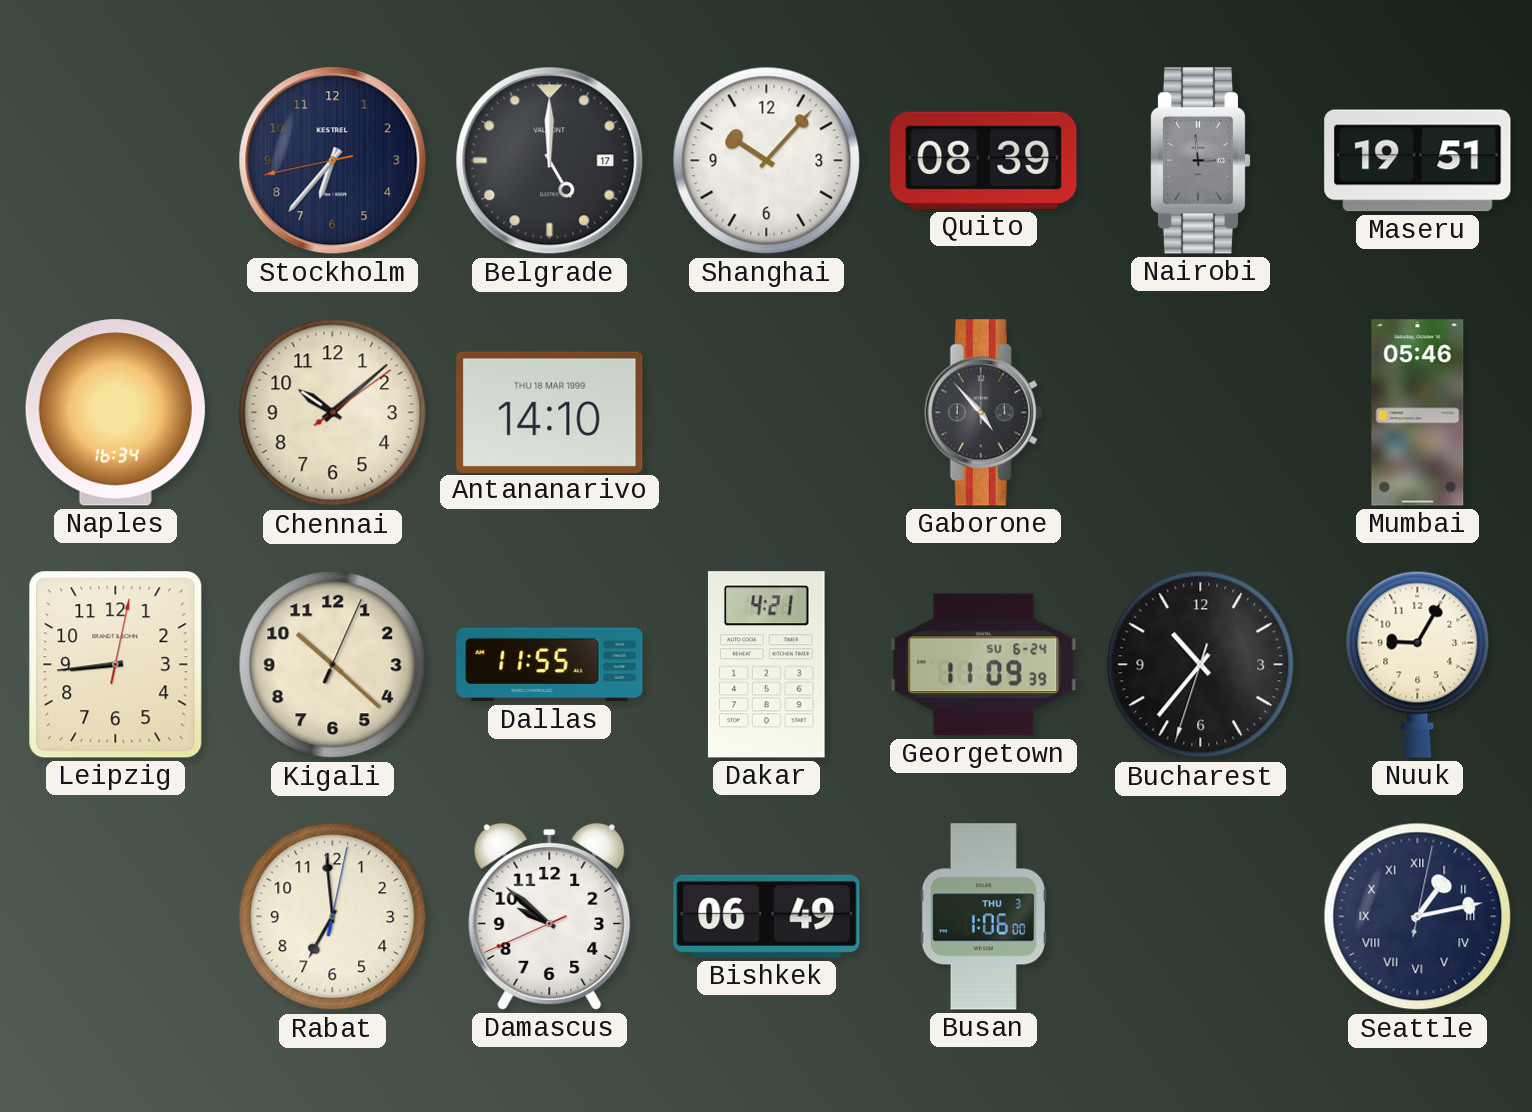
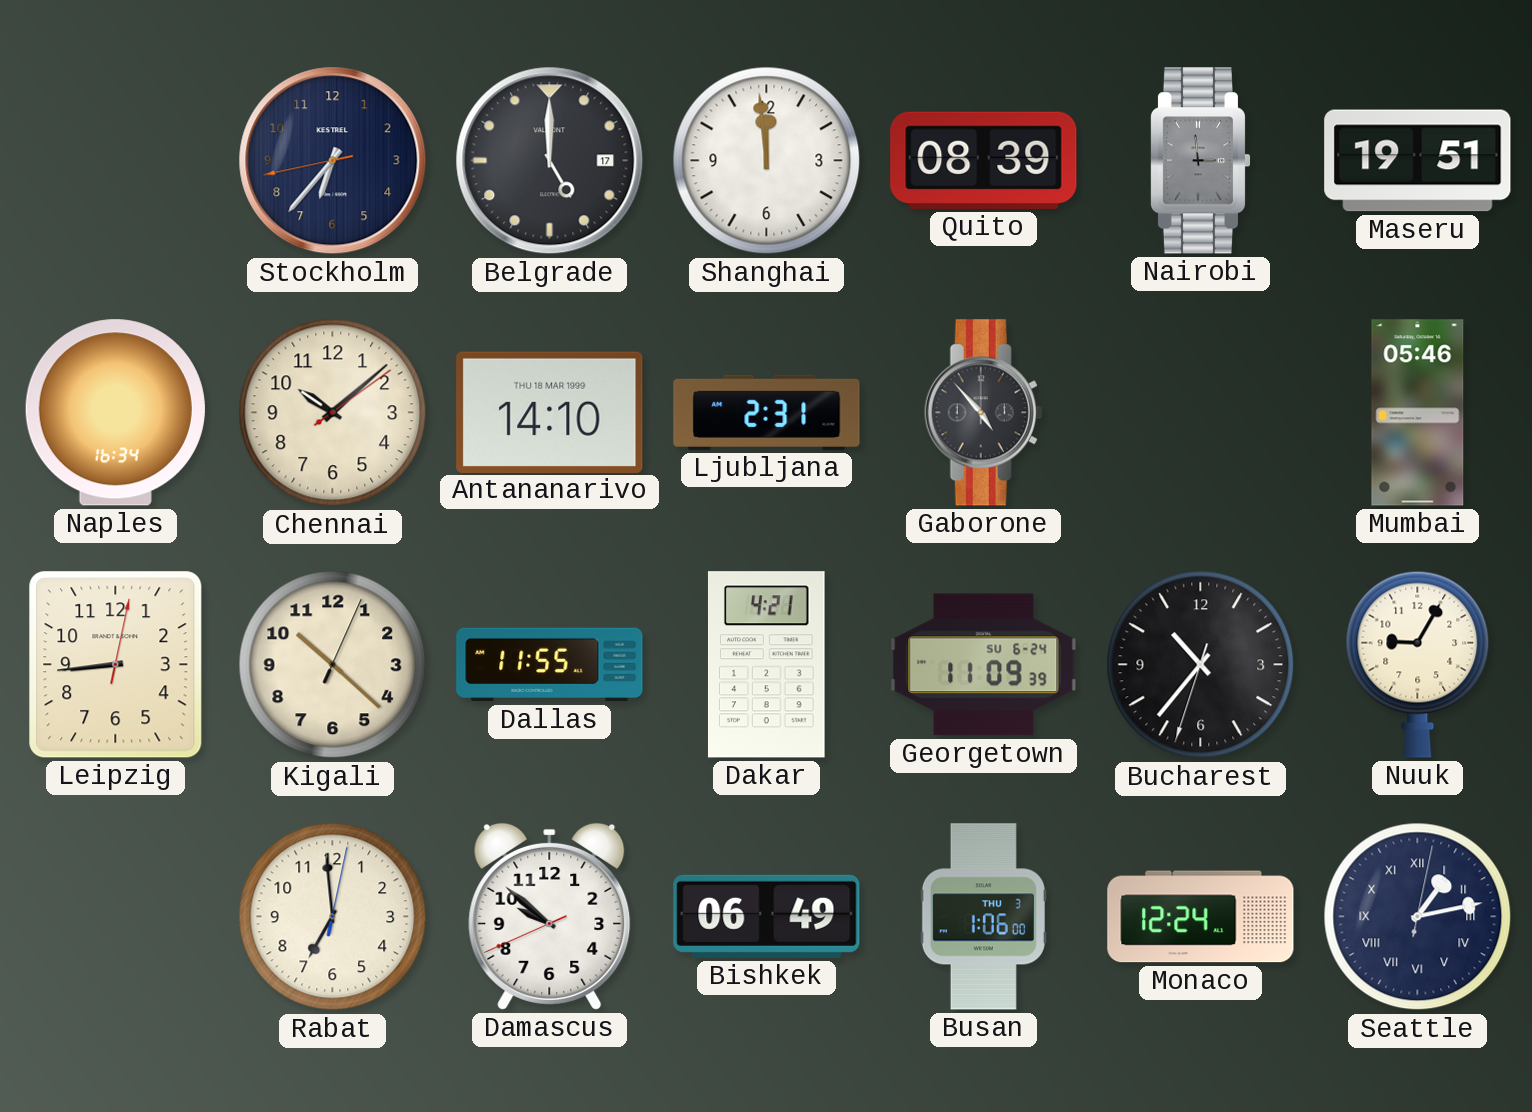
Shanghai: 10:07 -> 11:59 (767, 161)
Ljubljana: none -> 2:31 (767, 412)
Monaco: none -> 12:24 (1201, 917)
